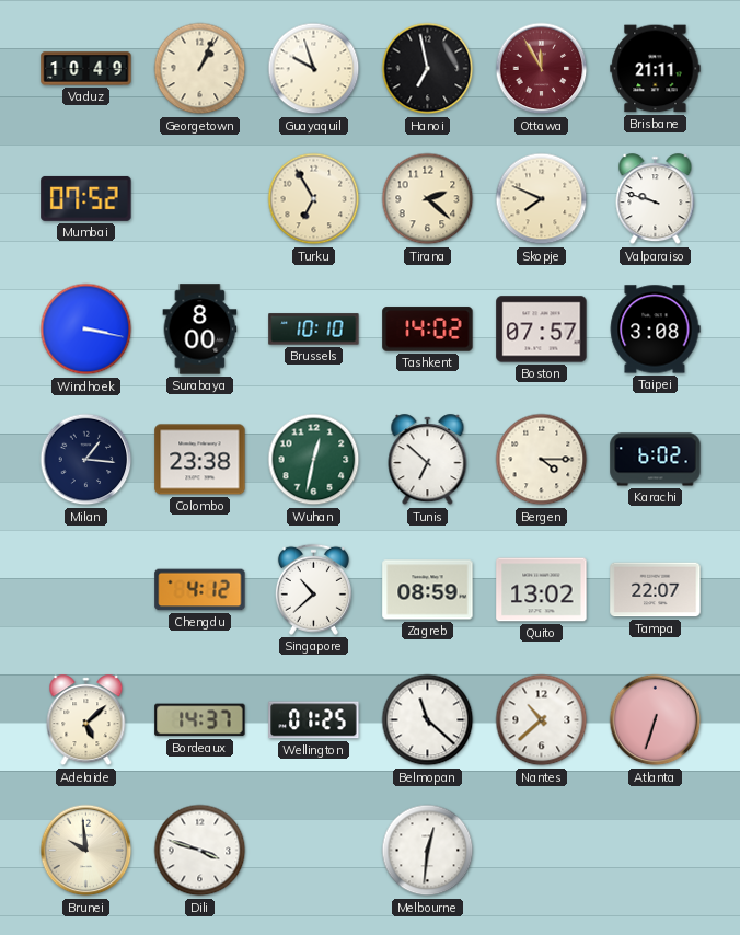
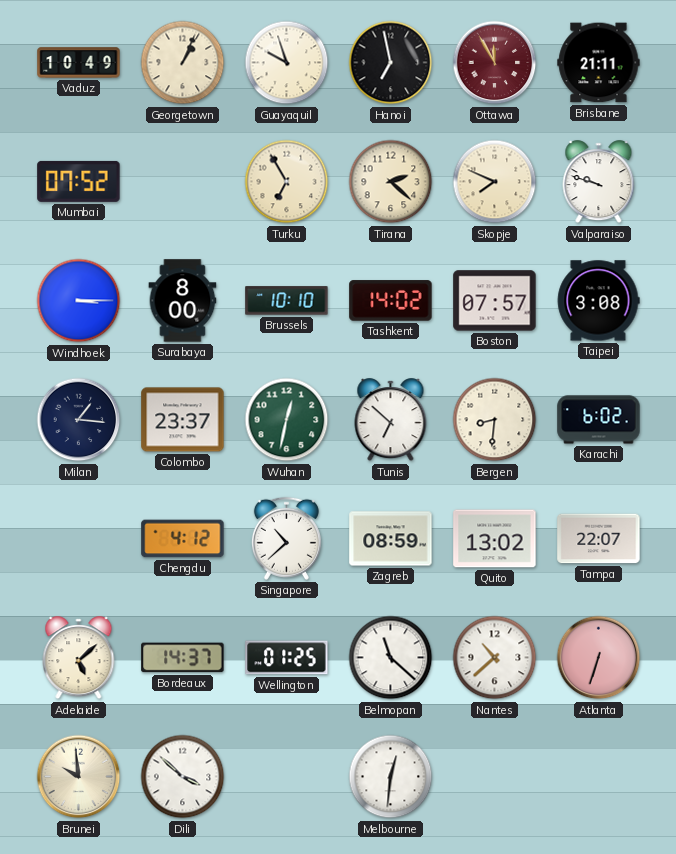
Windhoek: 3:17 -> 3:15 (79, 301)
Colombo: 23:38 -> 23:37 (183, 420)
Bergen: 4:15 -> 8:31 (495, 420)
Dili: 3:48 -> 3:52 (183, 777)
